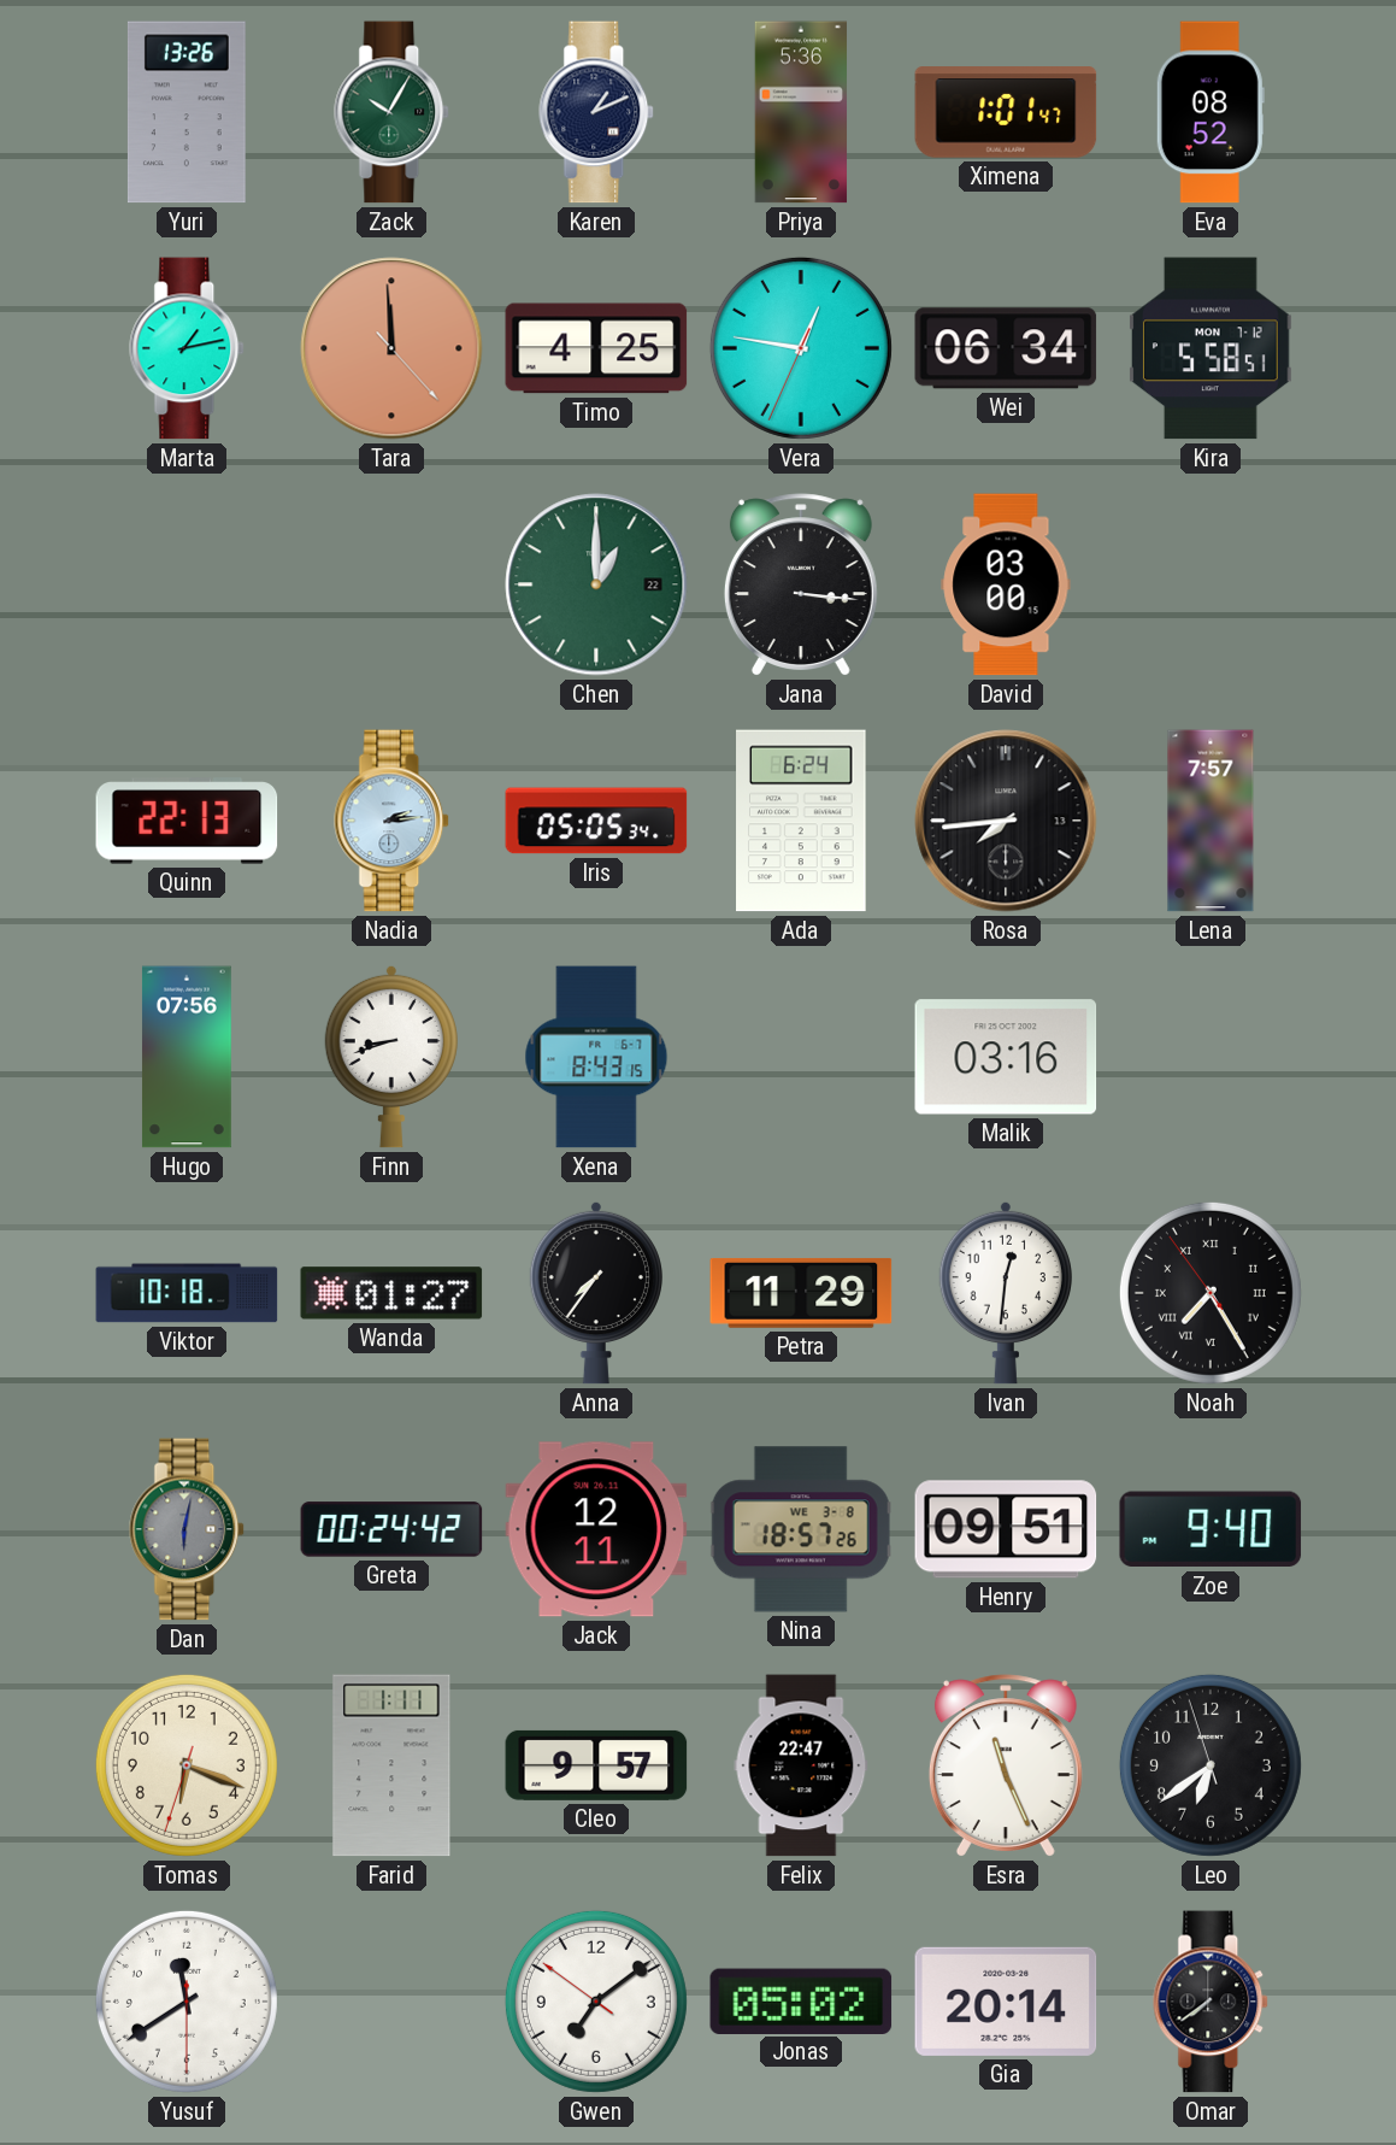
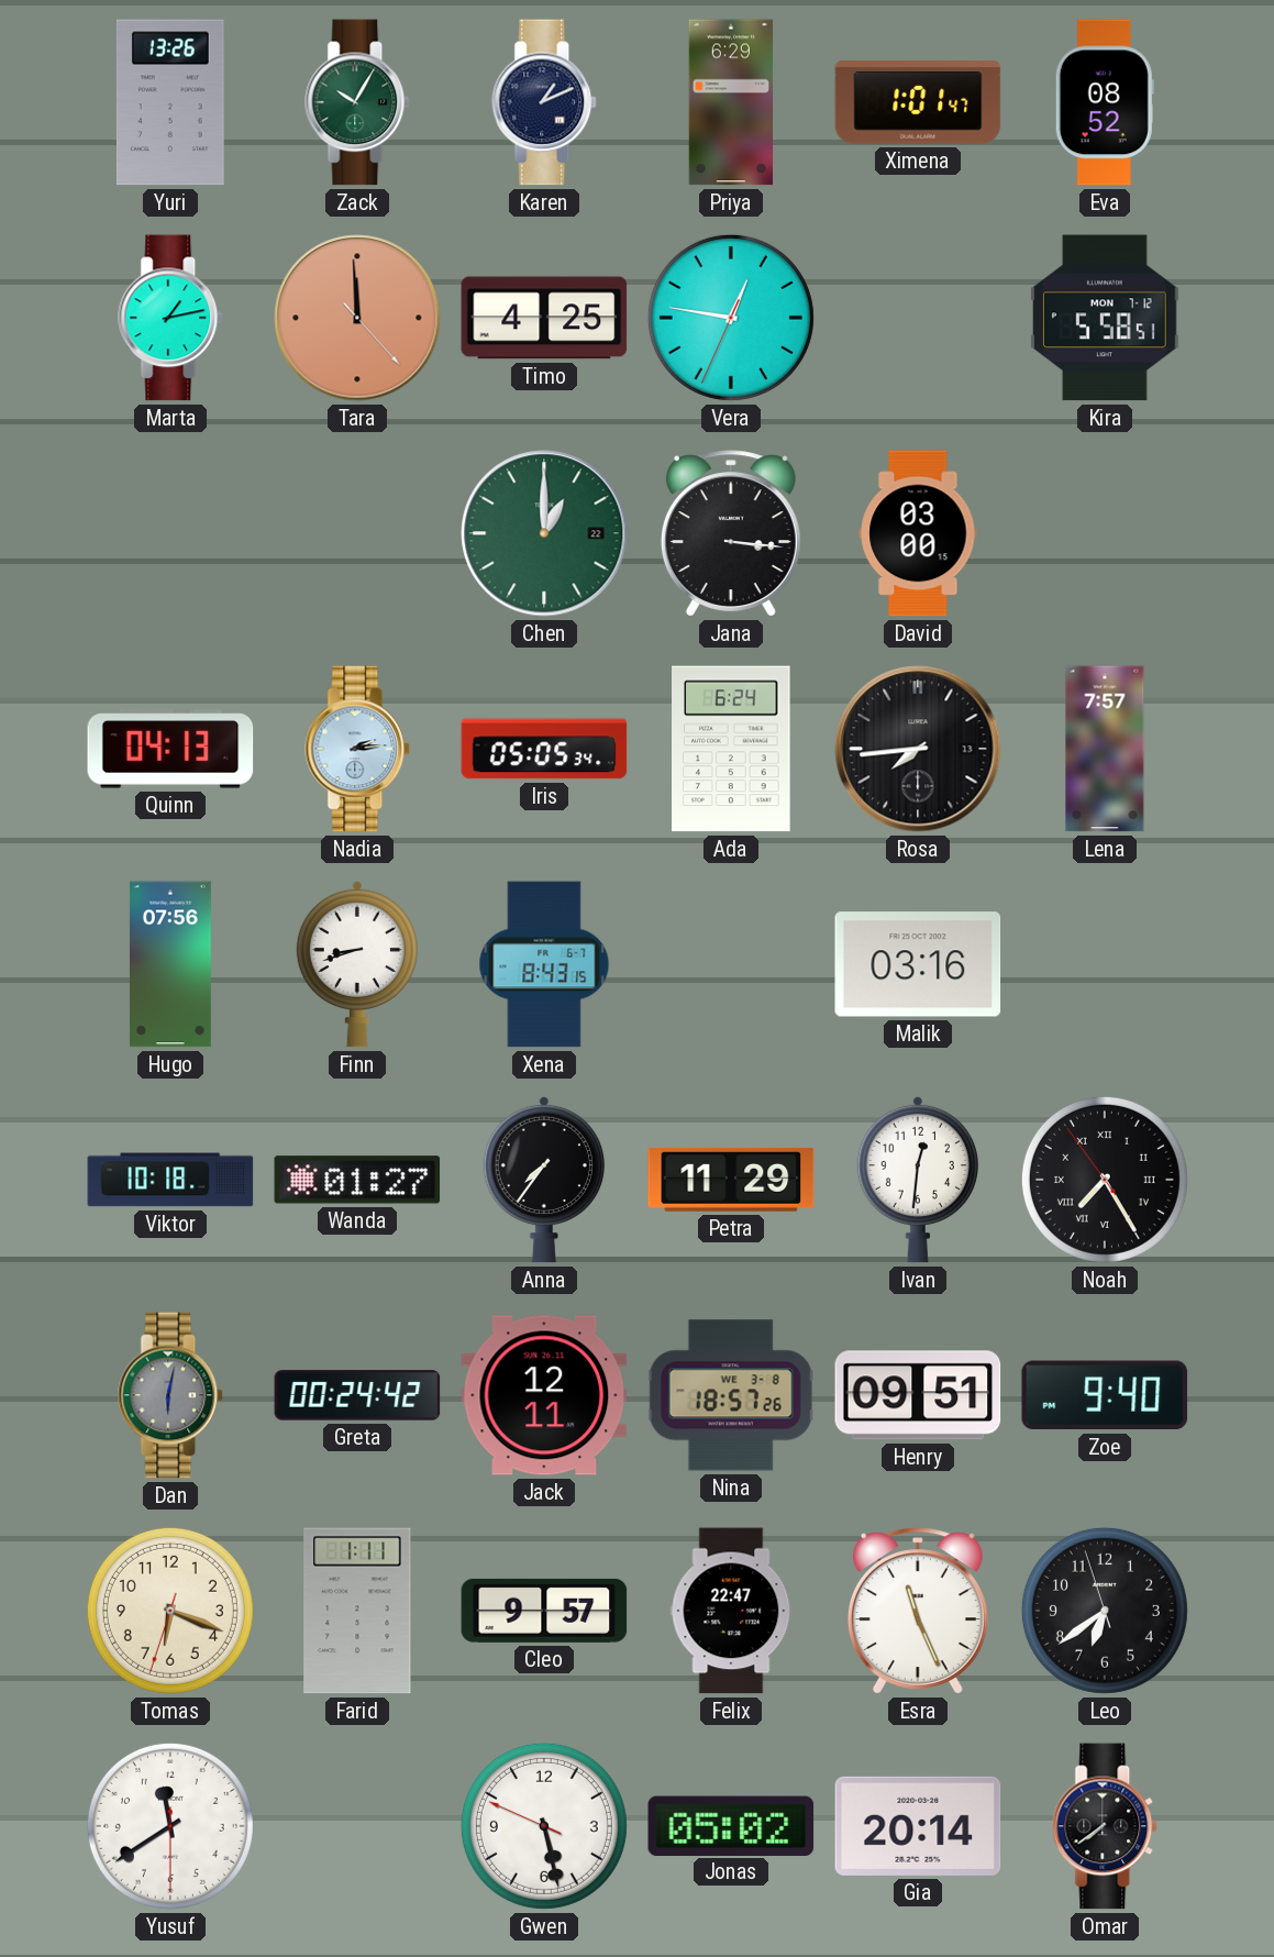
Priya: 5:36 -> 6:29 (731, 102)
Wei: 06:34 -> none (1006, 348)
Quinn: 22:13 -> 04:13 (170, 749)
Gwen: 7:08 -> 5:27 (544, 1826)
